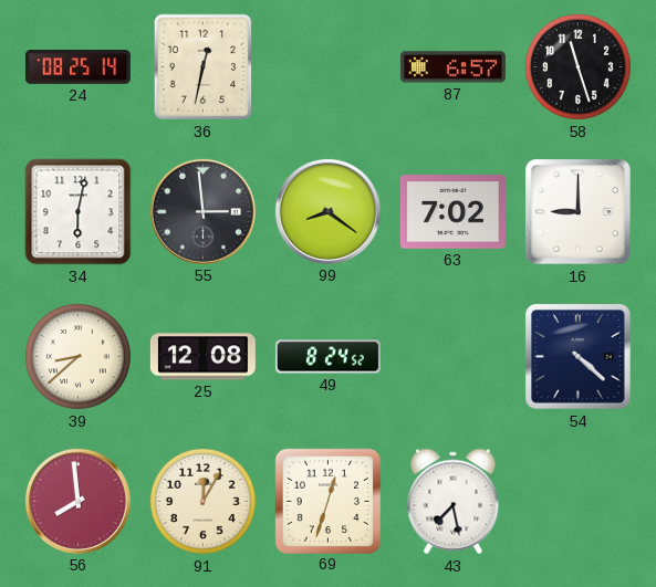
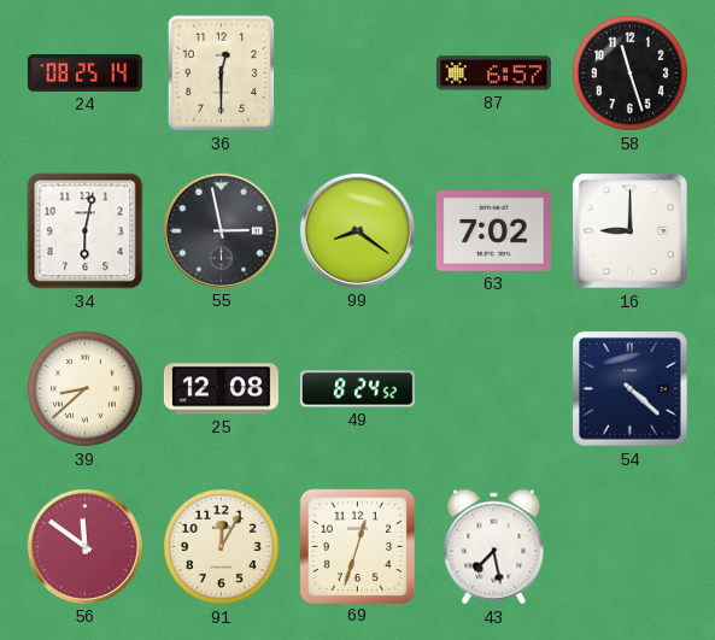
36: 12:32 -> 12:30 (222, 74)
55: 2:59 -> 2:58 (221, 230)
56: 7:59 -> 11:51 (84, 546)
